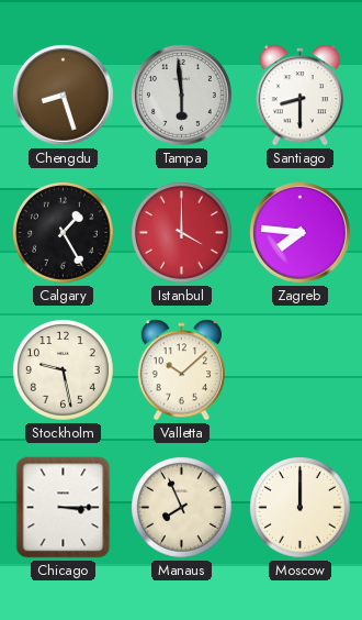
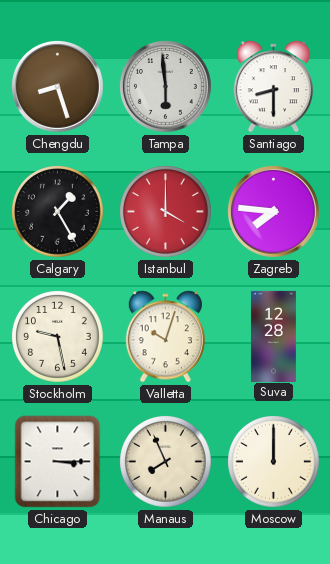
Valletta: 10:08 -> 10:03 (165, 337)
Suva: none -> 12:28 (274, 336)
